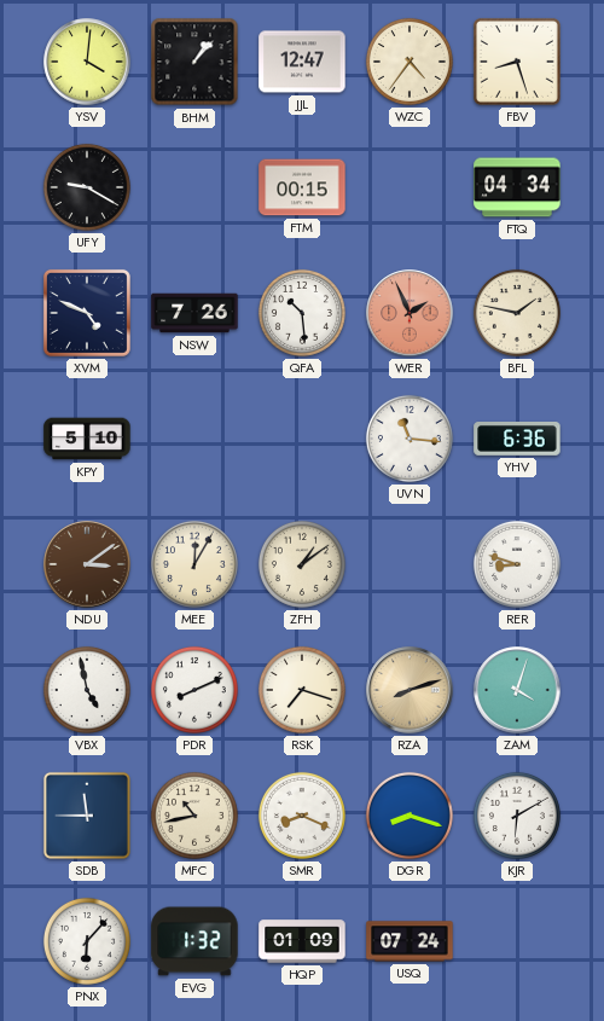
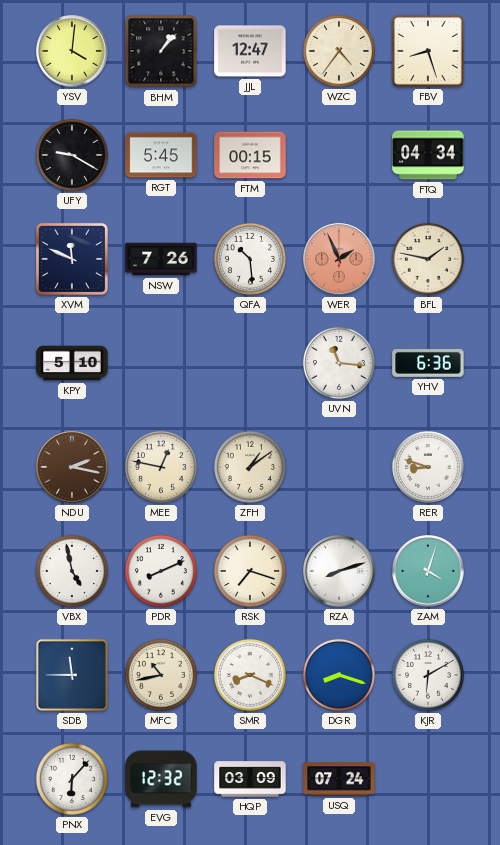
RGT: none -> 5:45 (161, 155)
XVM: 4:49 -> 11:49 (72, 259)
NDU: 3:09 -> 2:17 (72, 467)
MEE: 12:05 -> 12:47 (161, 467)
RZA dial: champagne -> white (339, 571)
EVG: 1:32 -> 12:32 (161, 779)
HQP: 01:09 -> 03:09 (250, 779)
